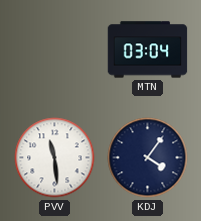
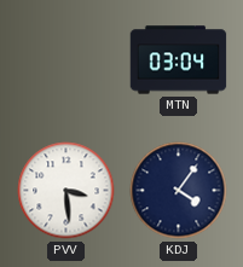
PVV: 11:29 -> 3:29 (66, 191)
